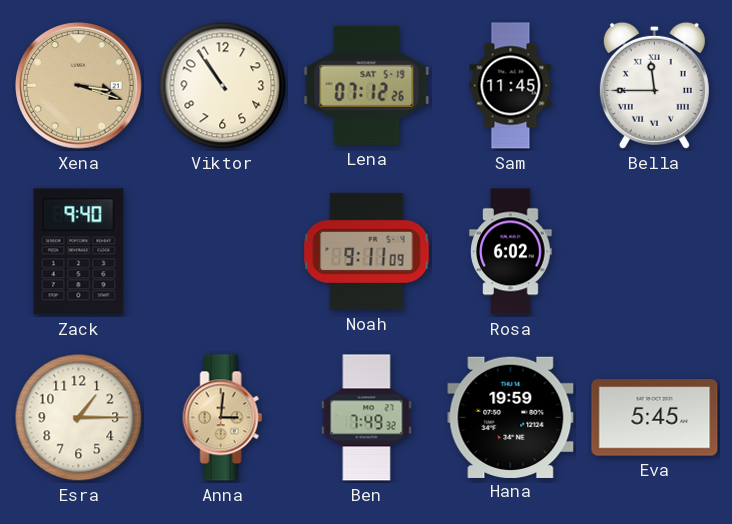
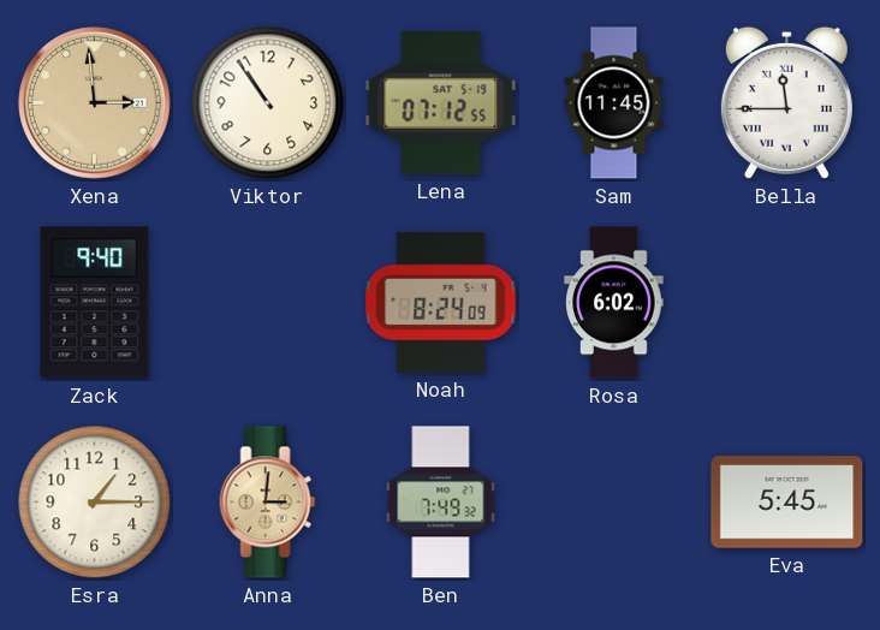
Xena: 3:18 -> 2:59 (95, 103)
Lena: 07:12:26 -> 07:12:55 (441, 102)
Noah: 9:11 -> 8:24 (441, 302)
Hana: 19:59 -> none (511, 417)
